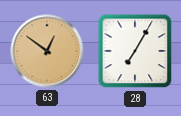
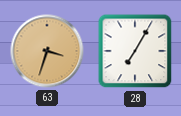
63: 12:51 -> 3:33 (47, 51)
